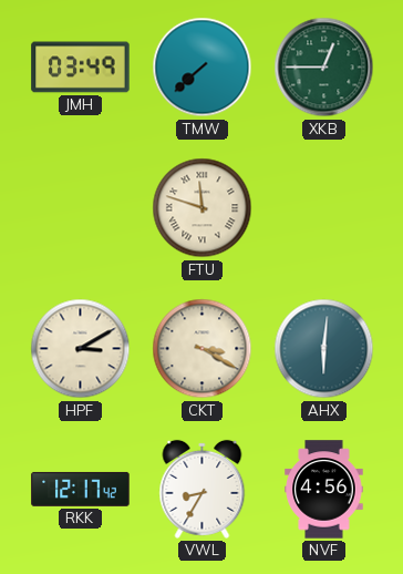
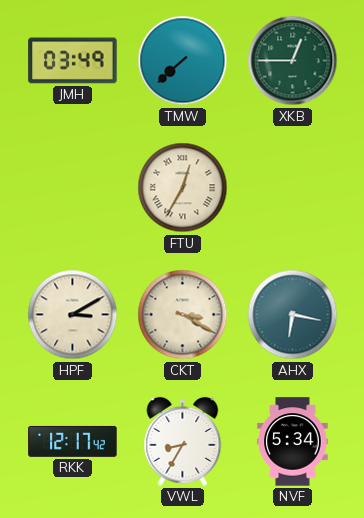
FTU: 11:48 -> 12:35 (183, 188)
AHX: 6:01 -> 6:17 (293, 315)
NVF: 4:56 -> 5:34 (293, 442)
